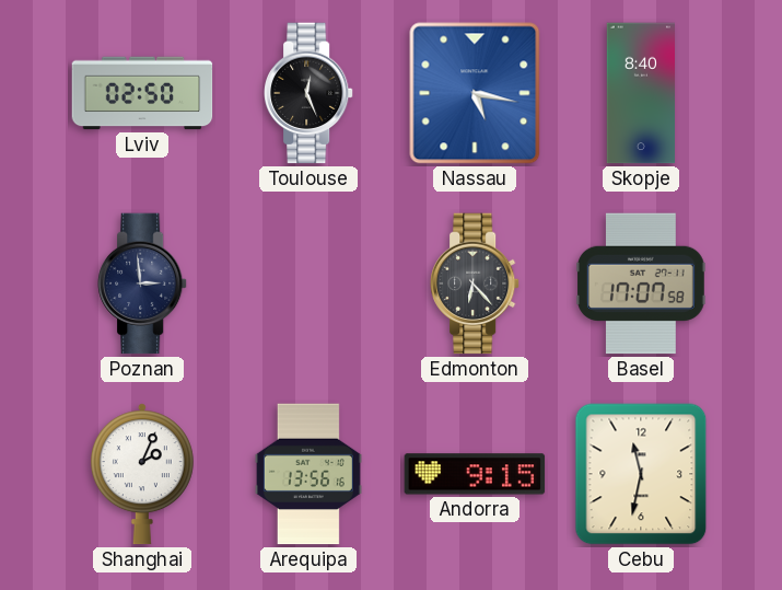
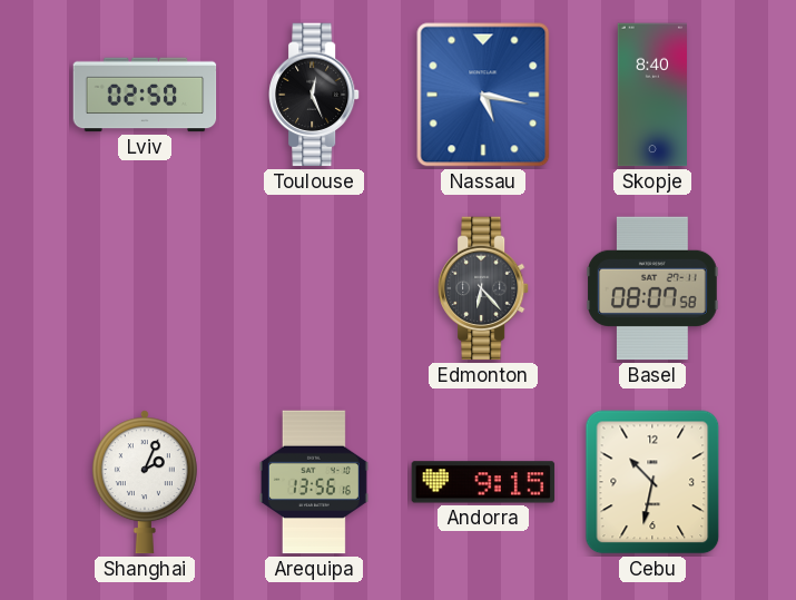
Poznan: 2:59 -> none (143, 284)
Basel: 17:07 -> 08:07 (653, 288)
Cebu: 11:32 -> 10:32 (652, 482)
